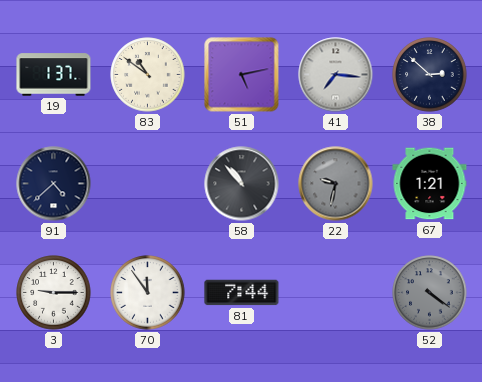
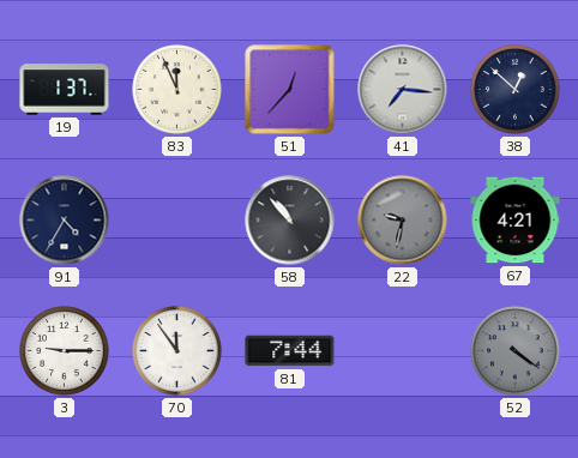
83: 10:51 -> 11:56 (177, 90)
51: 5:13 -> 12:37 (290, 90)
38: 2:52 -> 12:52 (516, 90)
91: 4:38 -> 4:35 (65, 221)
67: 1:21 -> 4:21 (516, 221)
